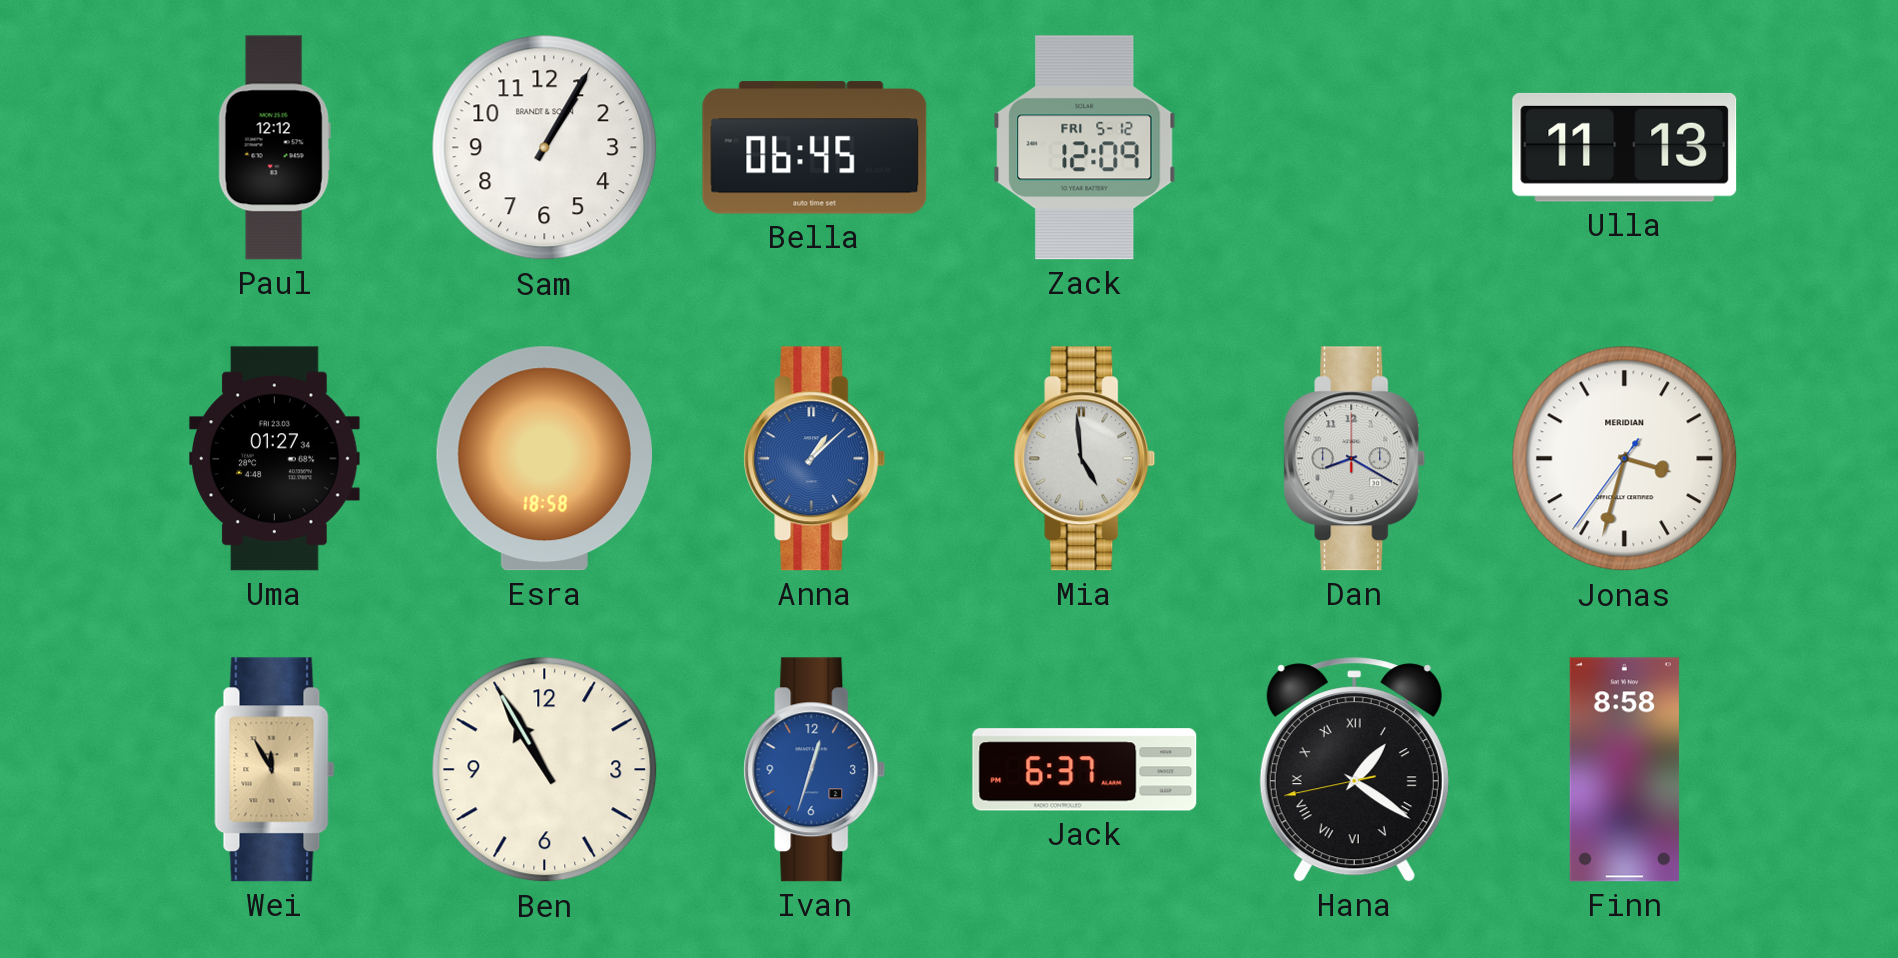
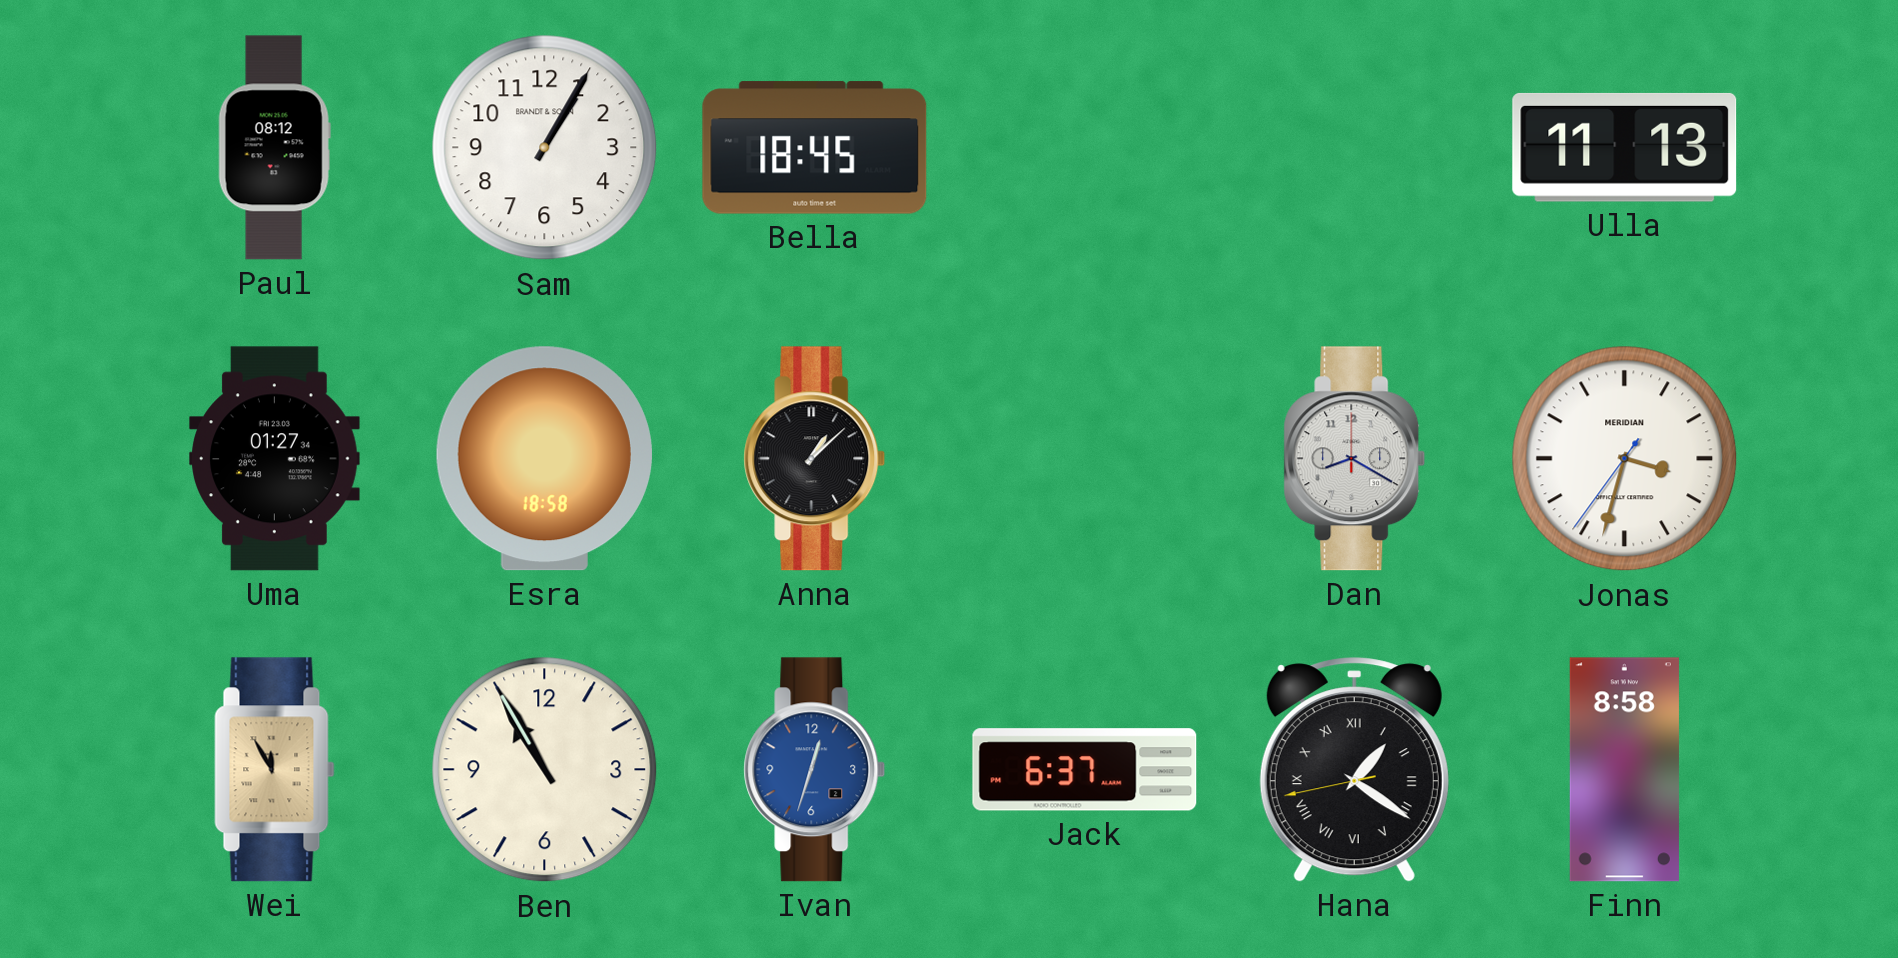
Paul: 12:12 -> 08:12 (274, 148)
Bella: 06:45 -> 18:45 (815, 148)
Zack: 12:09 -> none (1085, 148)
Anna dial: blue -> black (815, 459)
Mia: 4:59 -> none (1085, 459)
